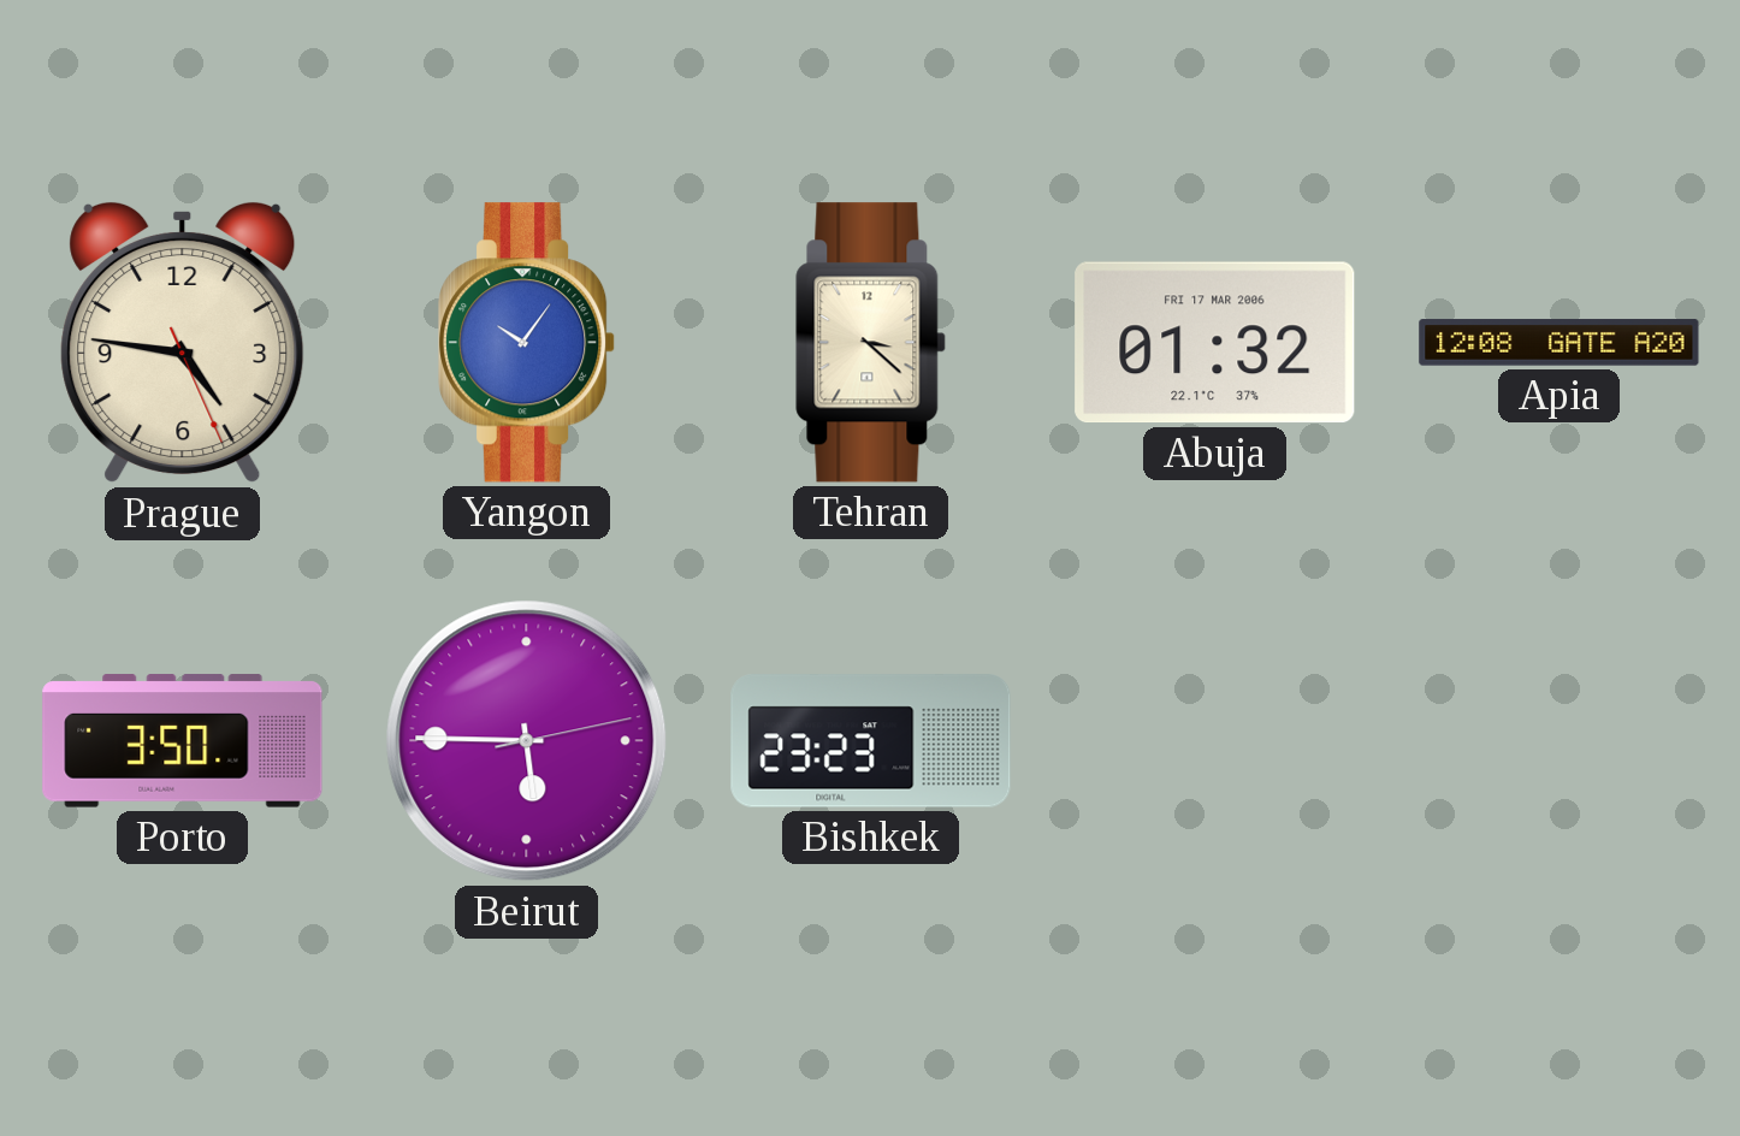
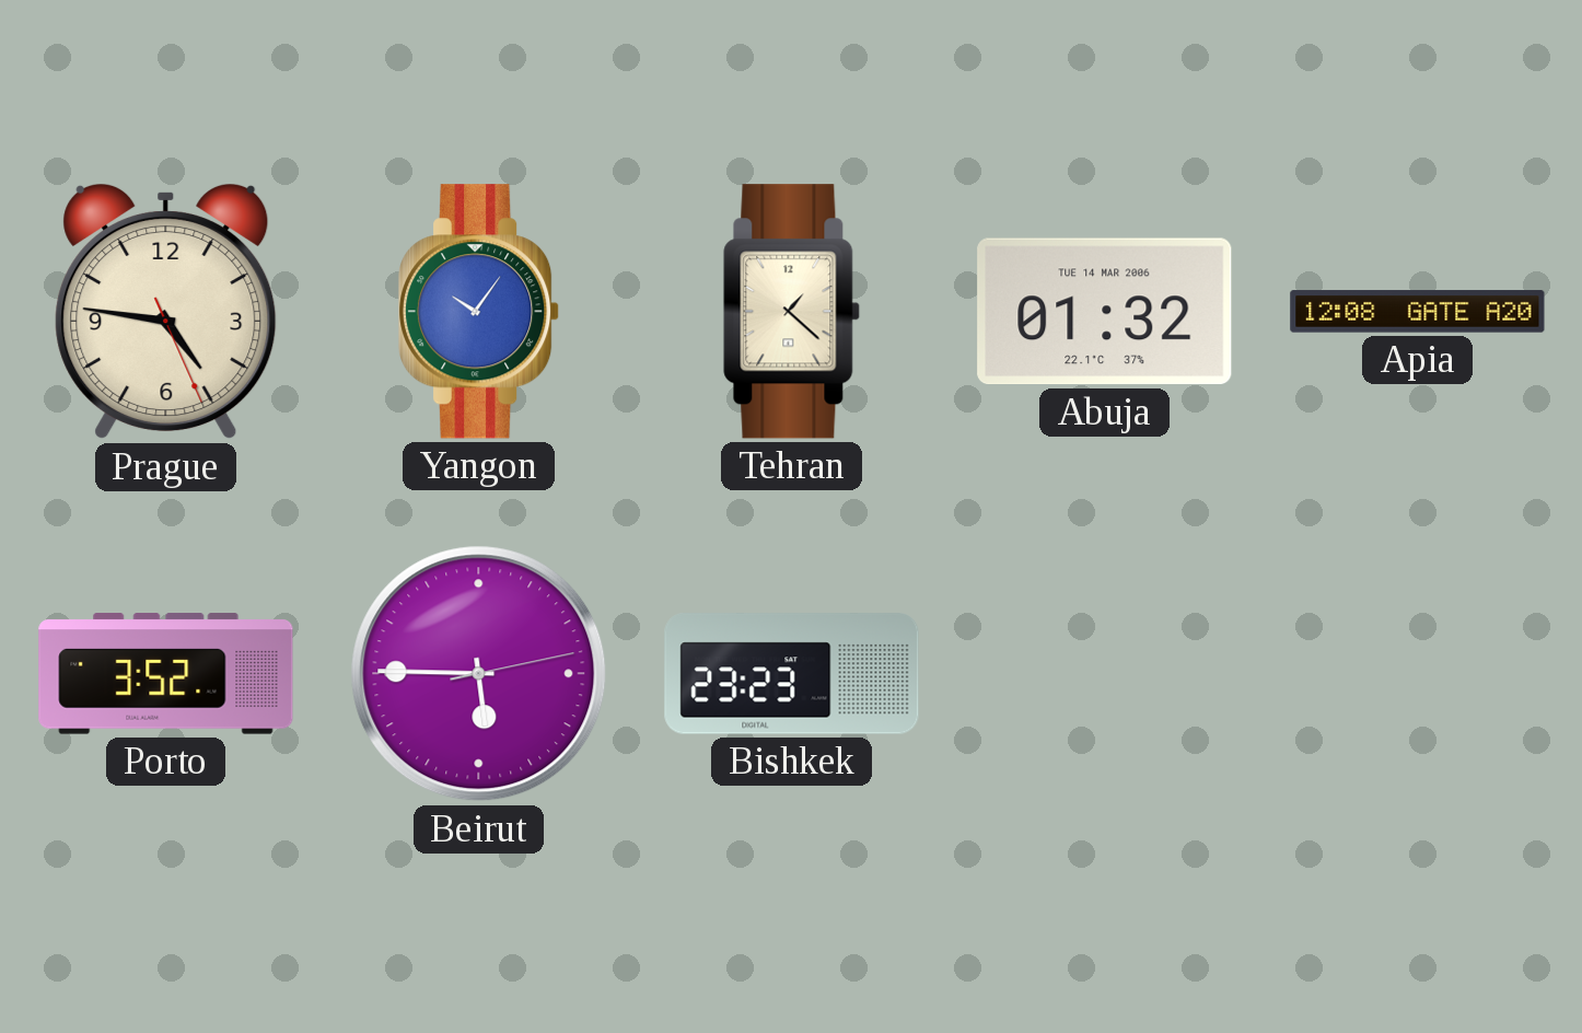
Tehran: 3:22 -> 1:22 (792, 312)
Abuja date: FRI 17 MAR 2006 -> TUE 14 MAR 2006 (1105, 312)
Porto: 3:50 -> 3:52 (166, 674)
